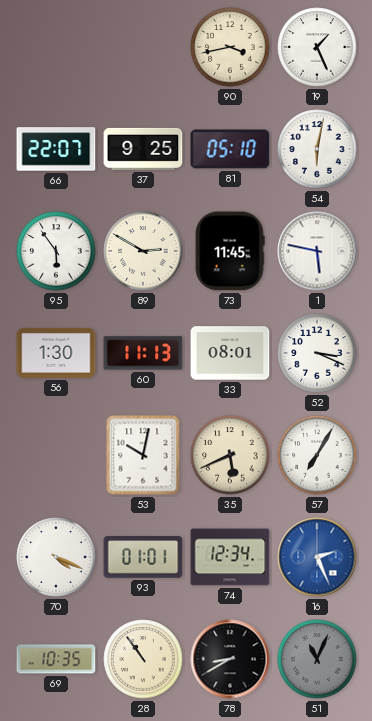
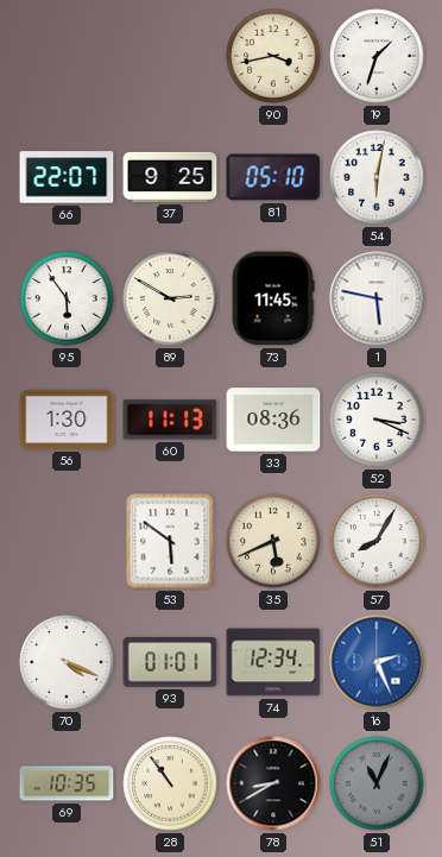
19: 1:26 -> 1:33 (377, 56)
33: 08:01 -> 08:36 (273, 420)
53: 10:02 -> 5:51 (170, 541)
57: 7:05 -> 8:05 (377, 541)
